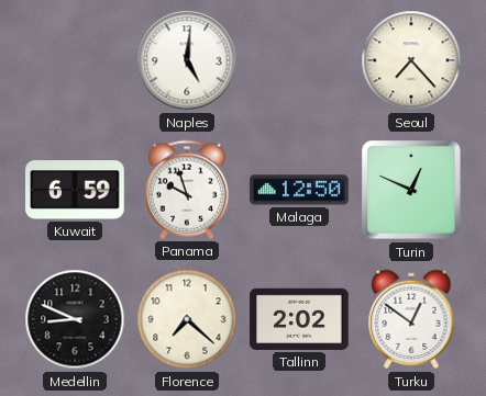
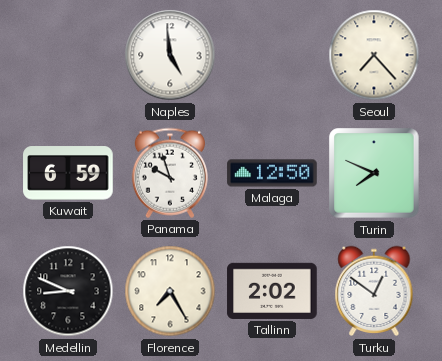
Naples: 5:01 -> 4:59 (170, 55)
Turin: 12:49 -> 7:49 (374, 173)
Florence: 7:22 -> 7:25 (170, 291)
